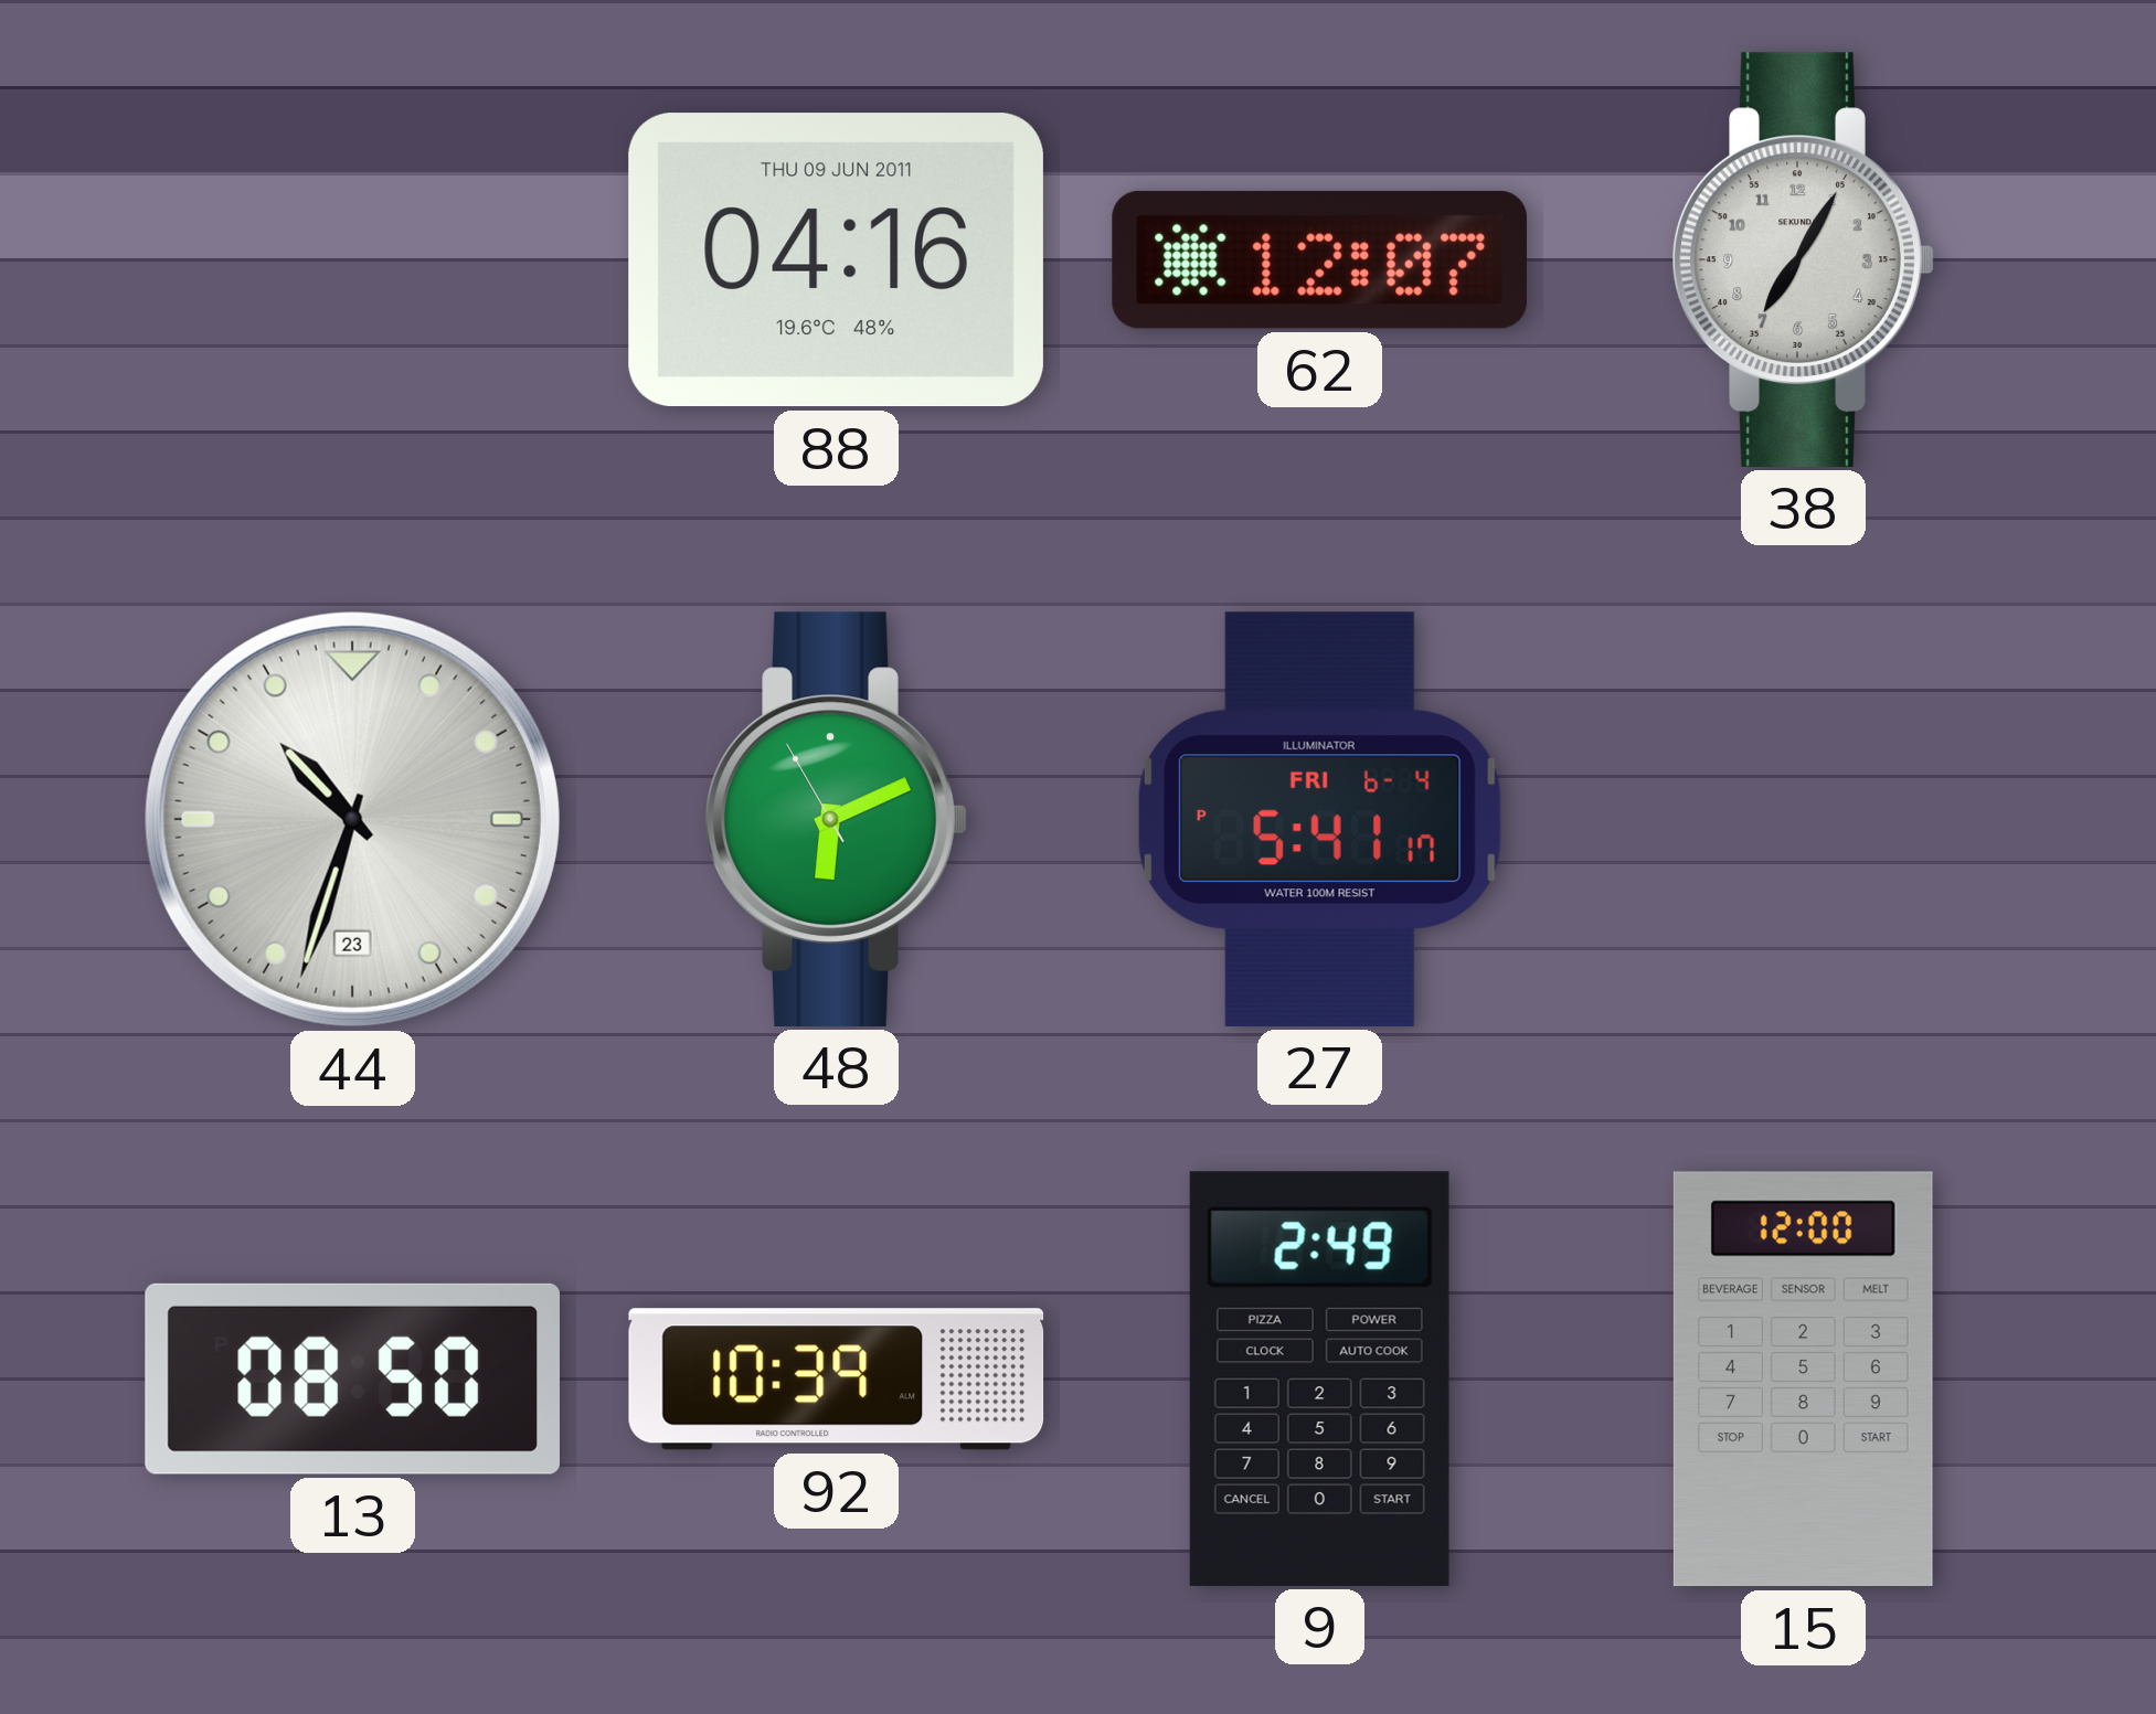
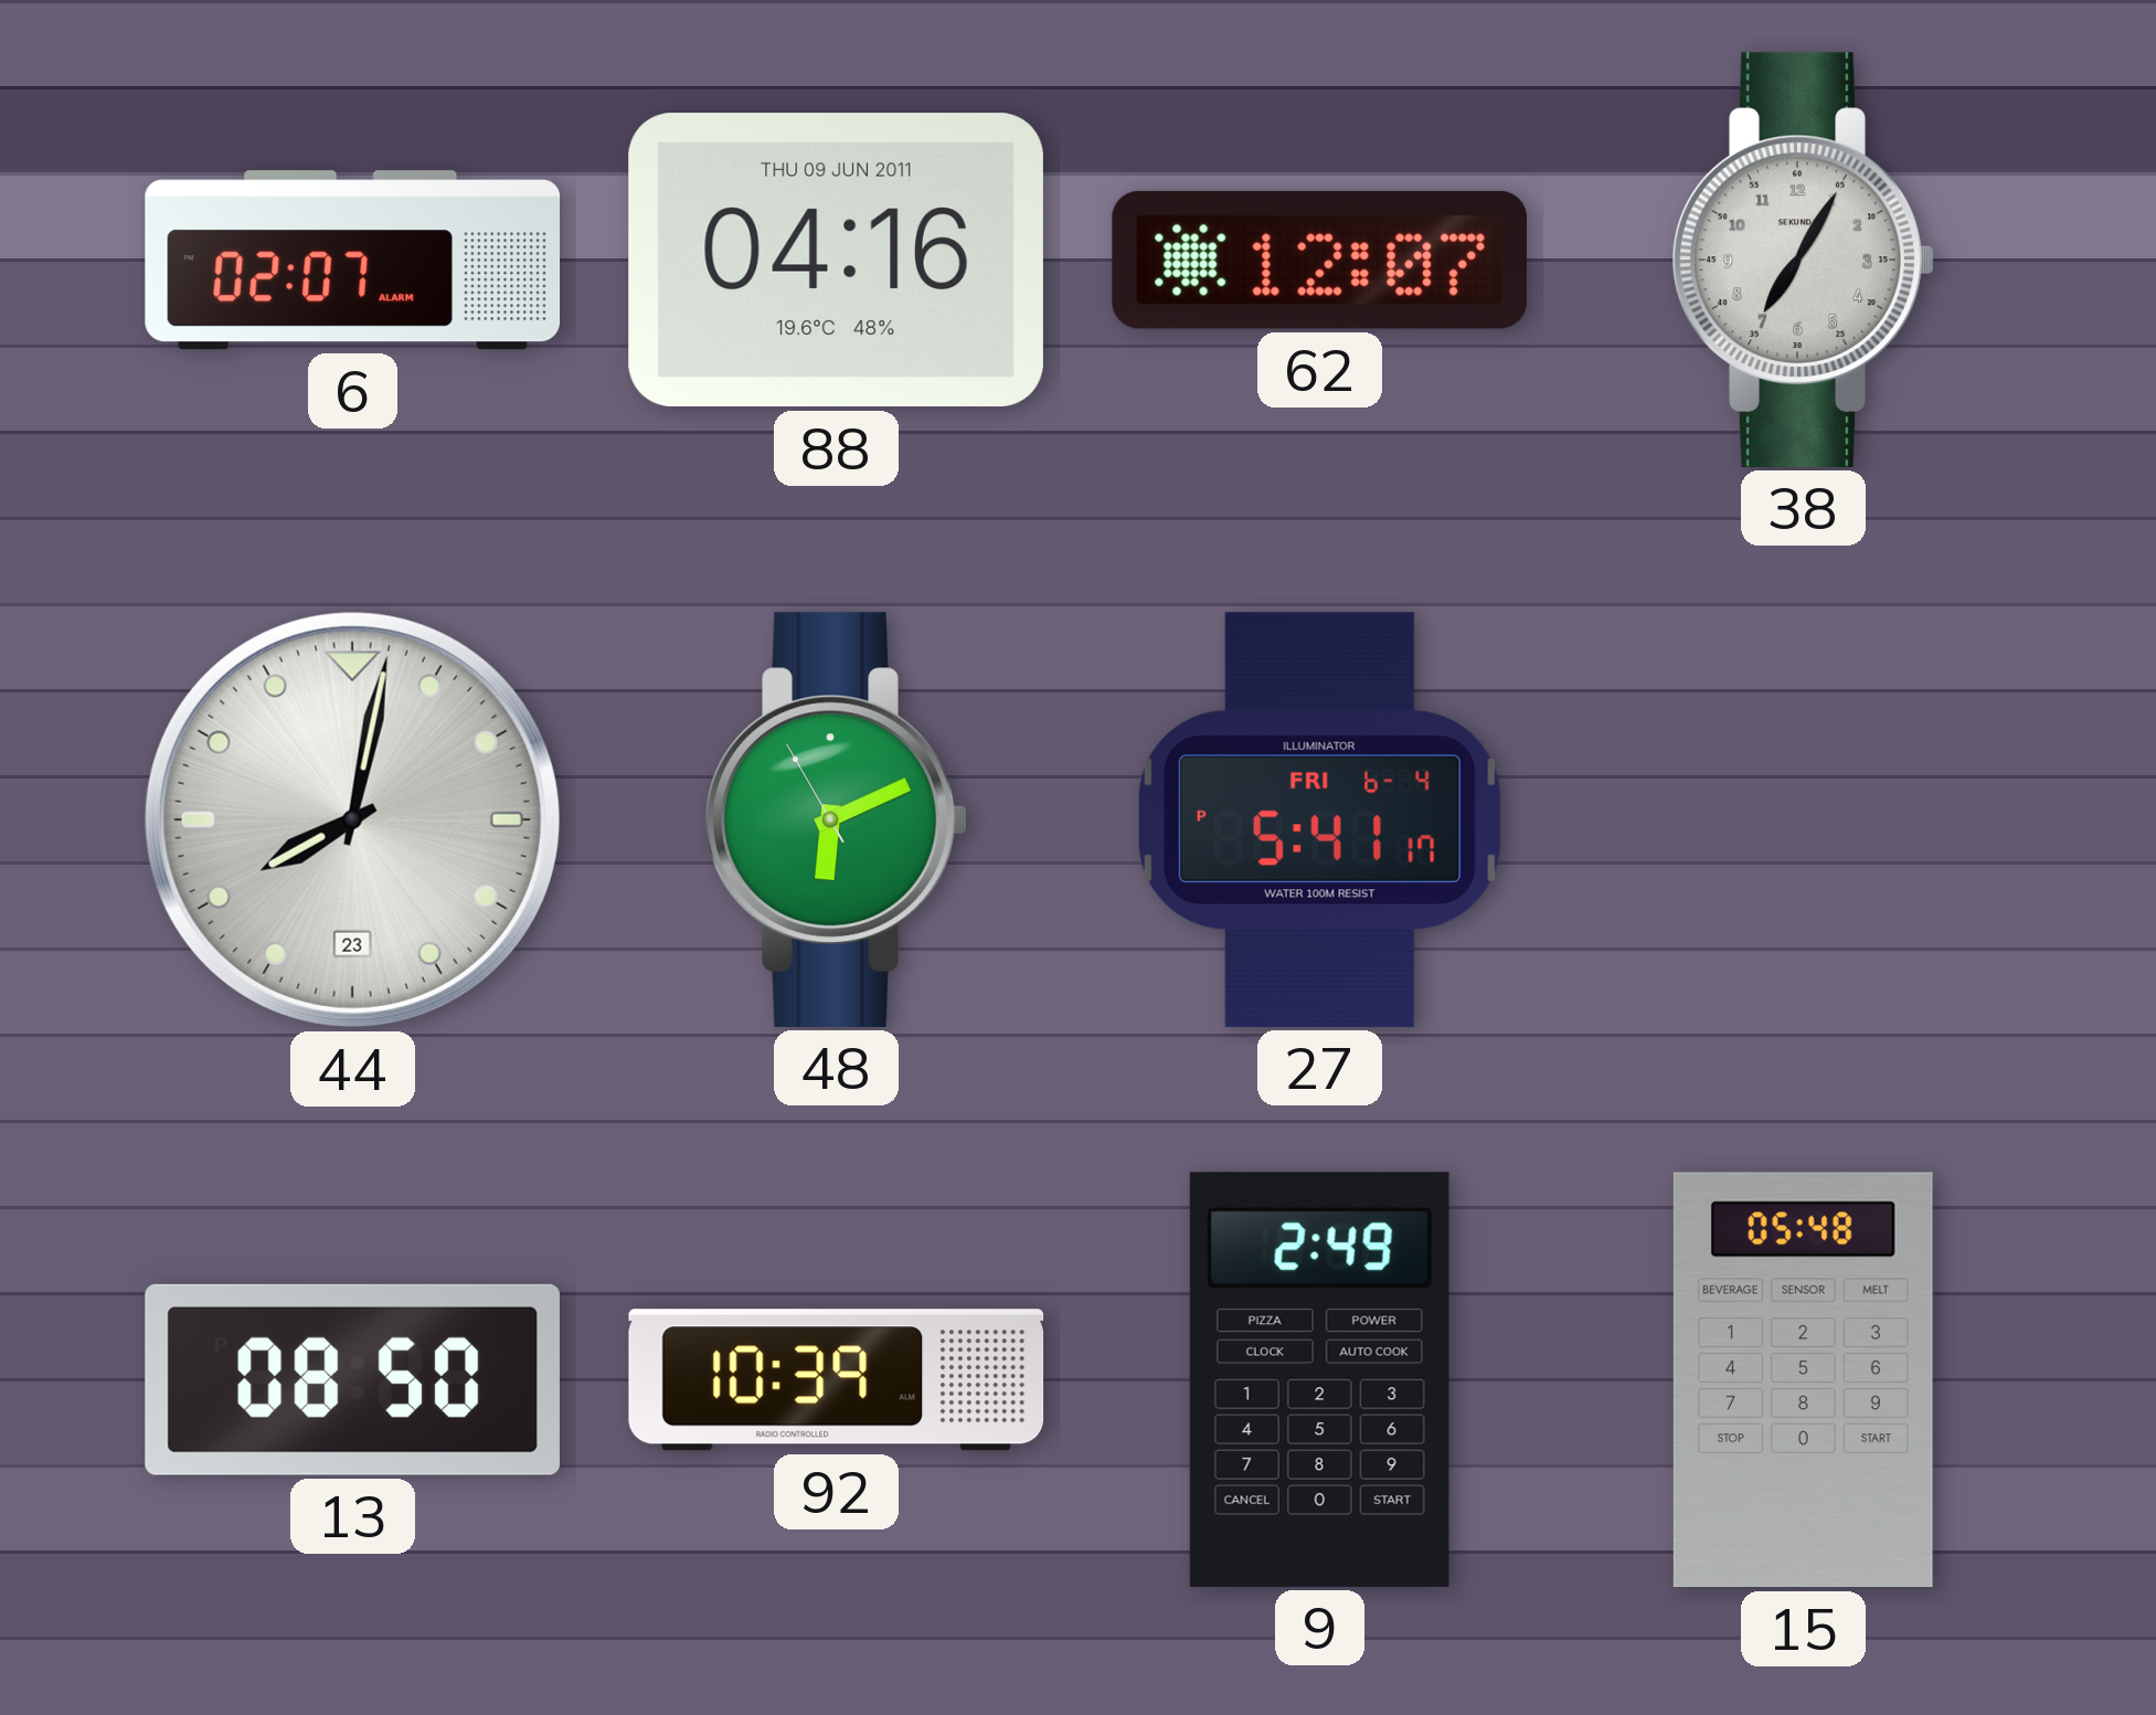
6: none -> 02:07 (353, 261)
44: 10:33 -> 8:02 (352, 819)
15: 12:00 -> 05:48 (1803, 1380)
